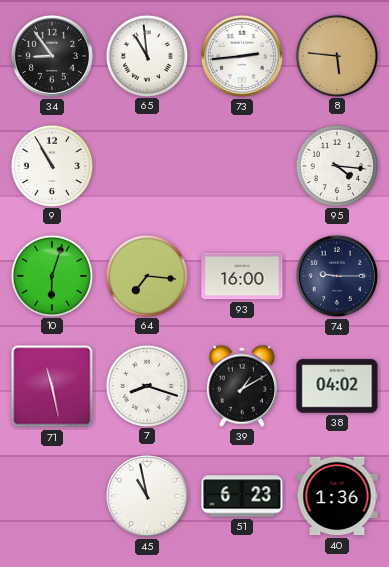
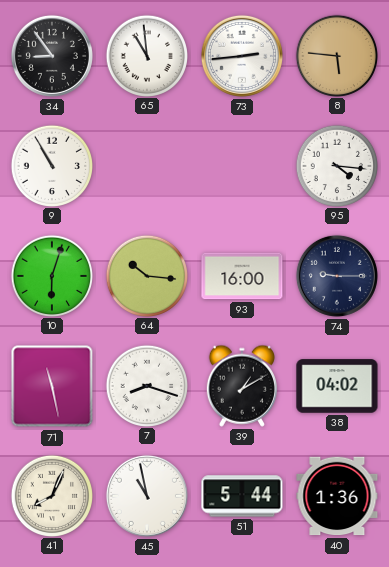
64: 7:16 -> 10:16 (146, 275)
41: none -> 8:04 (51, 495)
51: 6:23 -> 5:44 (242, 496)
